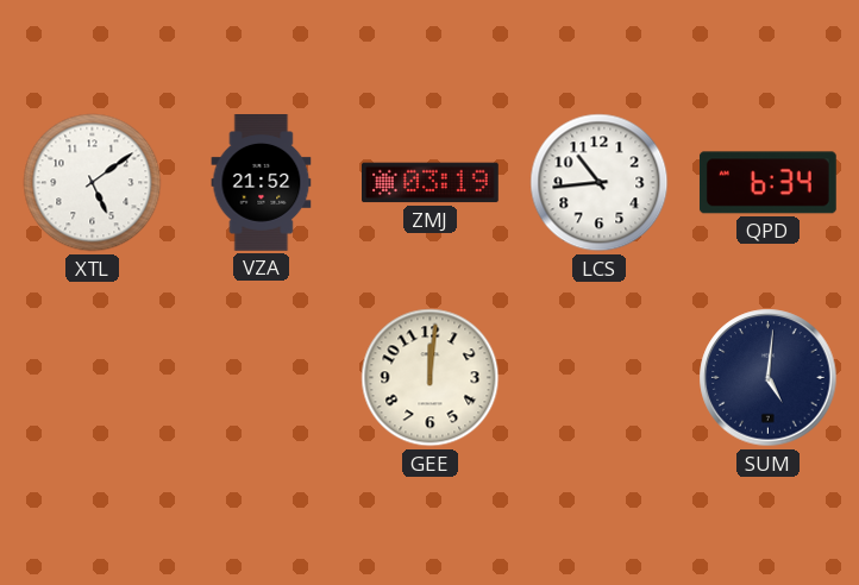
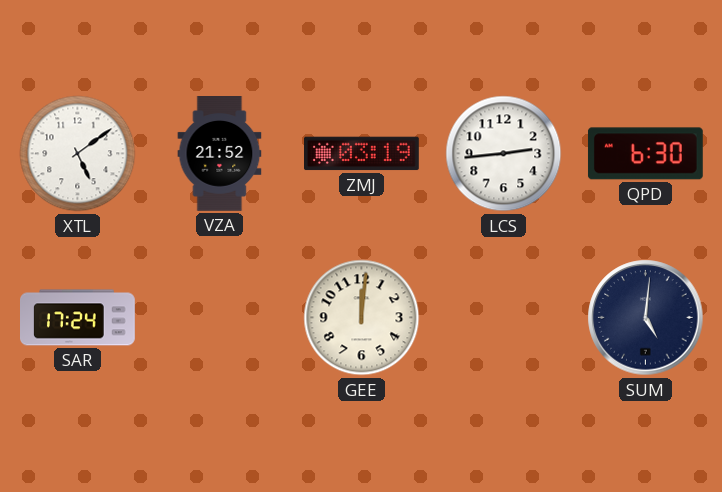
LCS: 10:44 -> 2:44 (504, 154)
QPD: 6:34 -> 6:30 (645, 154)
SAR: none -> 17:24 (78, 318)
